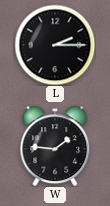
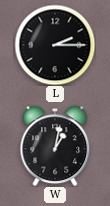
W: 1:46 -> 1:02 (55, 146)
